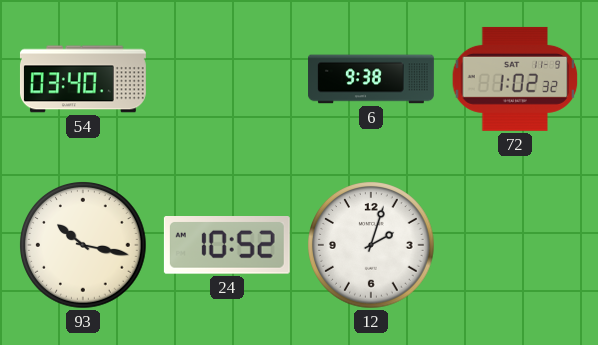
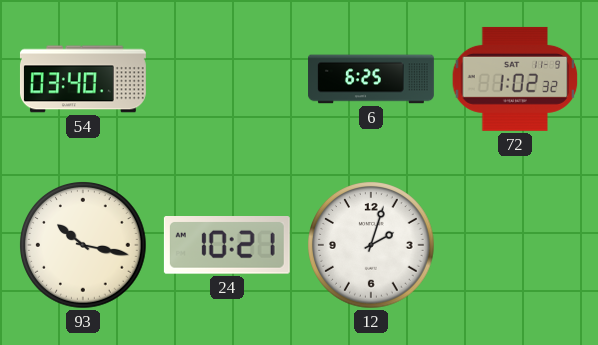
6: 9:38 -> 6:25 (372, 79)
24: 10:52 -> 10:21 (227, 246)
